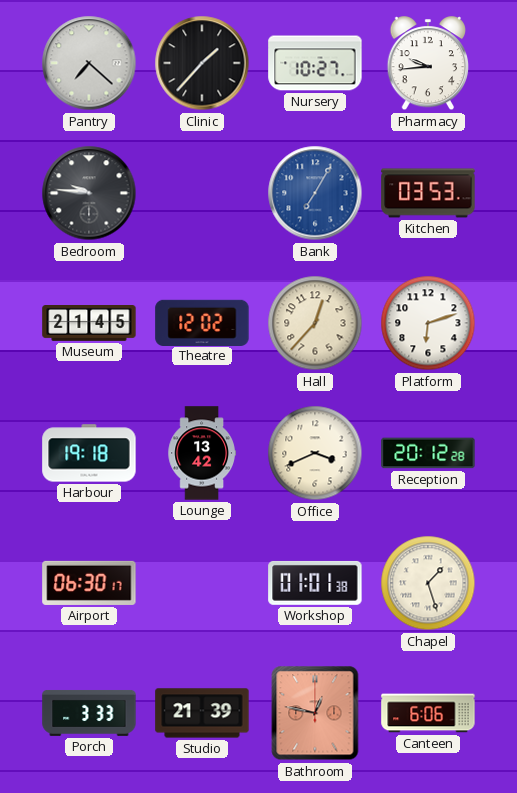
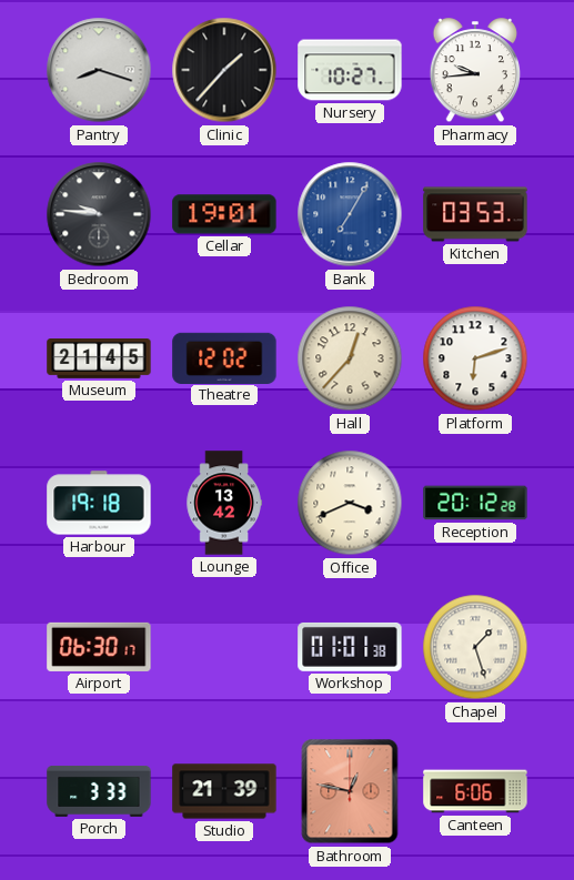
Pantry: 7:22 -> 8:18 (99, 70)
Cellar: none -> 19:01 (224, 214)
